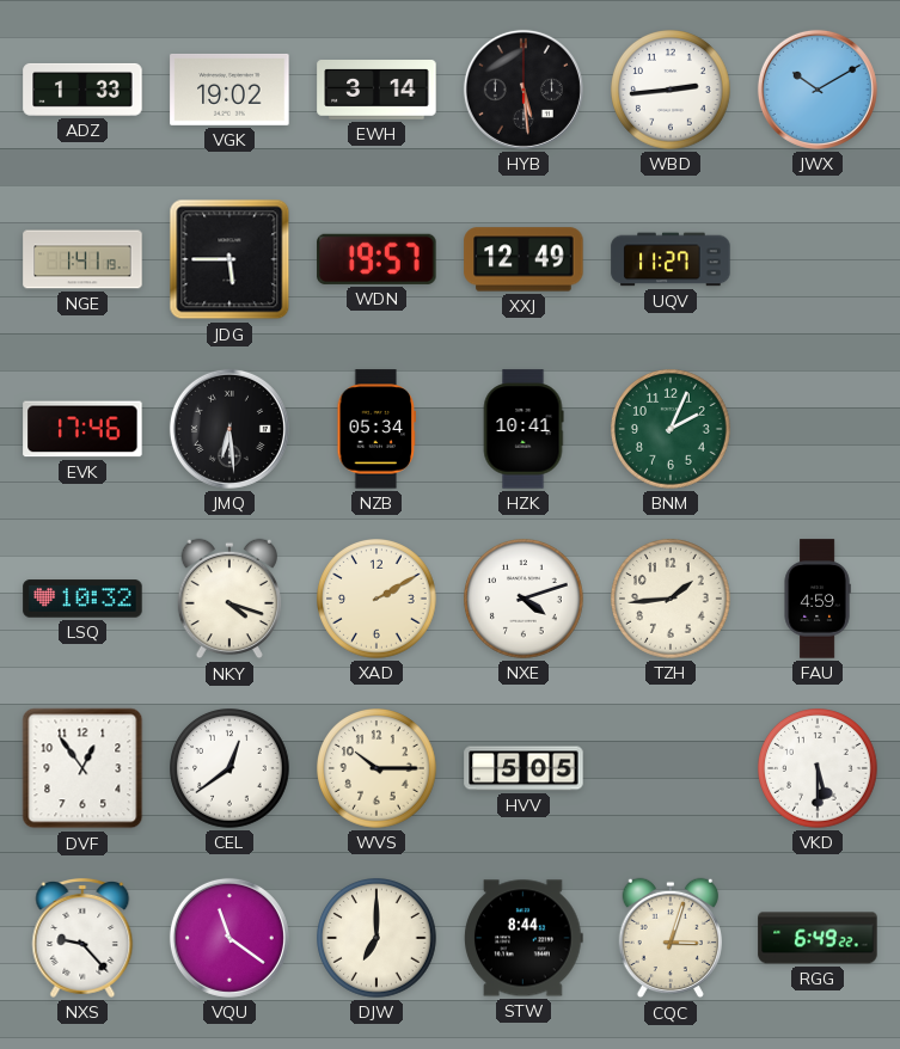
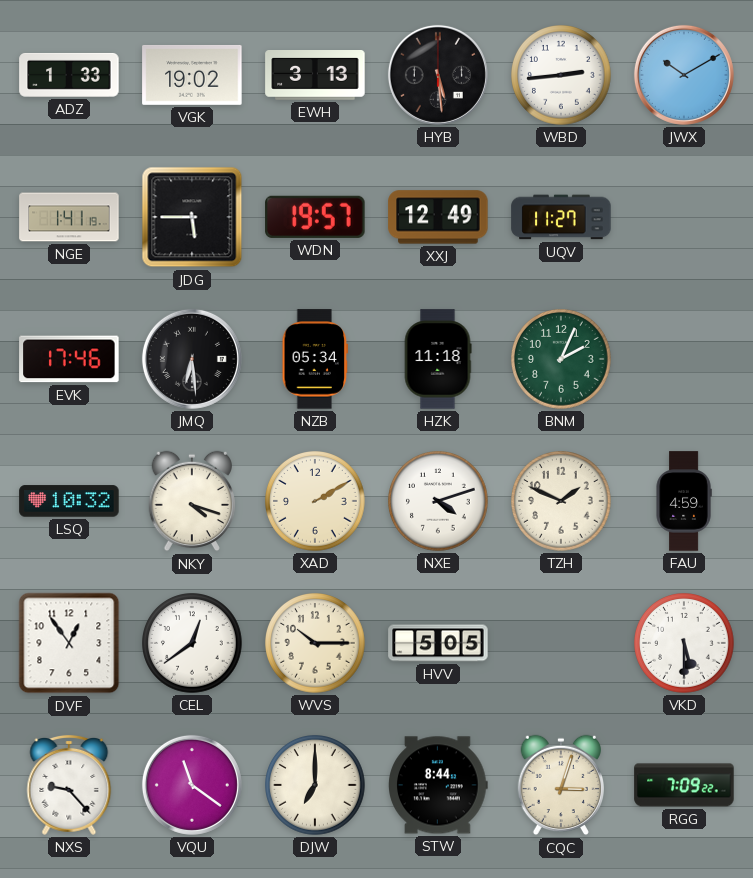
EWH: 3:14 -> 3:13 (315, 75)
HZK: 10:41 -> 11:18 (438, 359)
TZH: 1:44 -> 1:49 (562, 502)
RGG: 6:49 -> 7:09 (684, 785)
